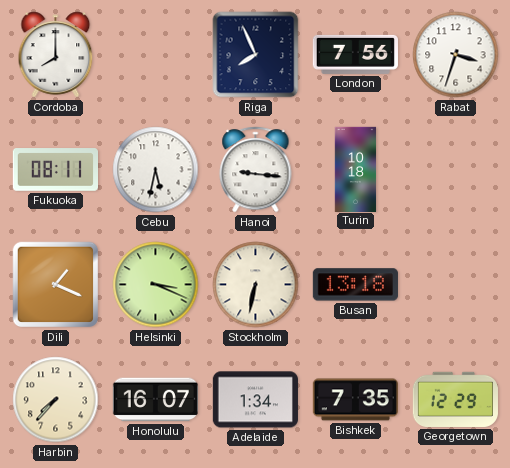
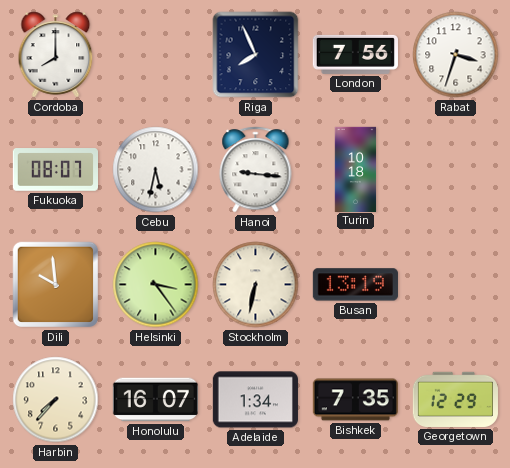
Fukuoka: 08:11 -> 08:07 (55, 170)
Dili: 1:19 -> 9:59 (56, 285)
Helsinki: 3:19 -> 3:24 (156, 285)
Busan: 13:18 -> 13:19 (355, 285)
